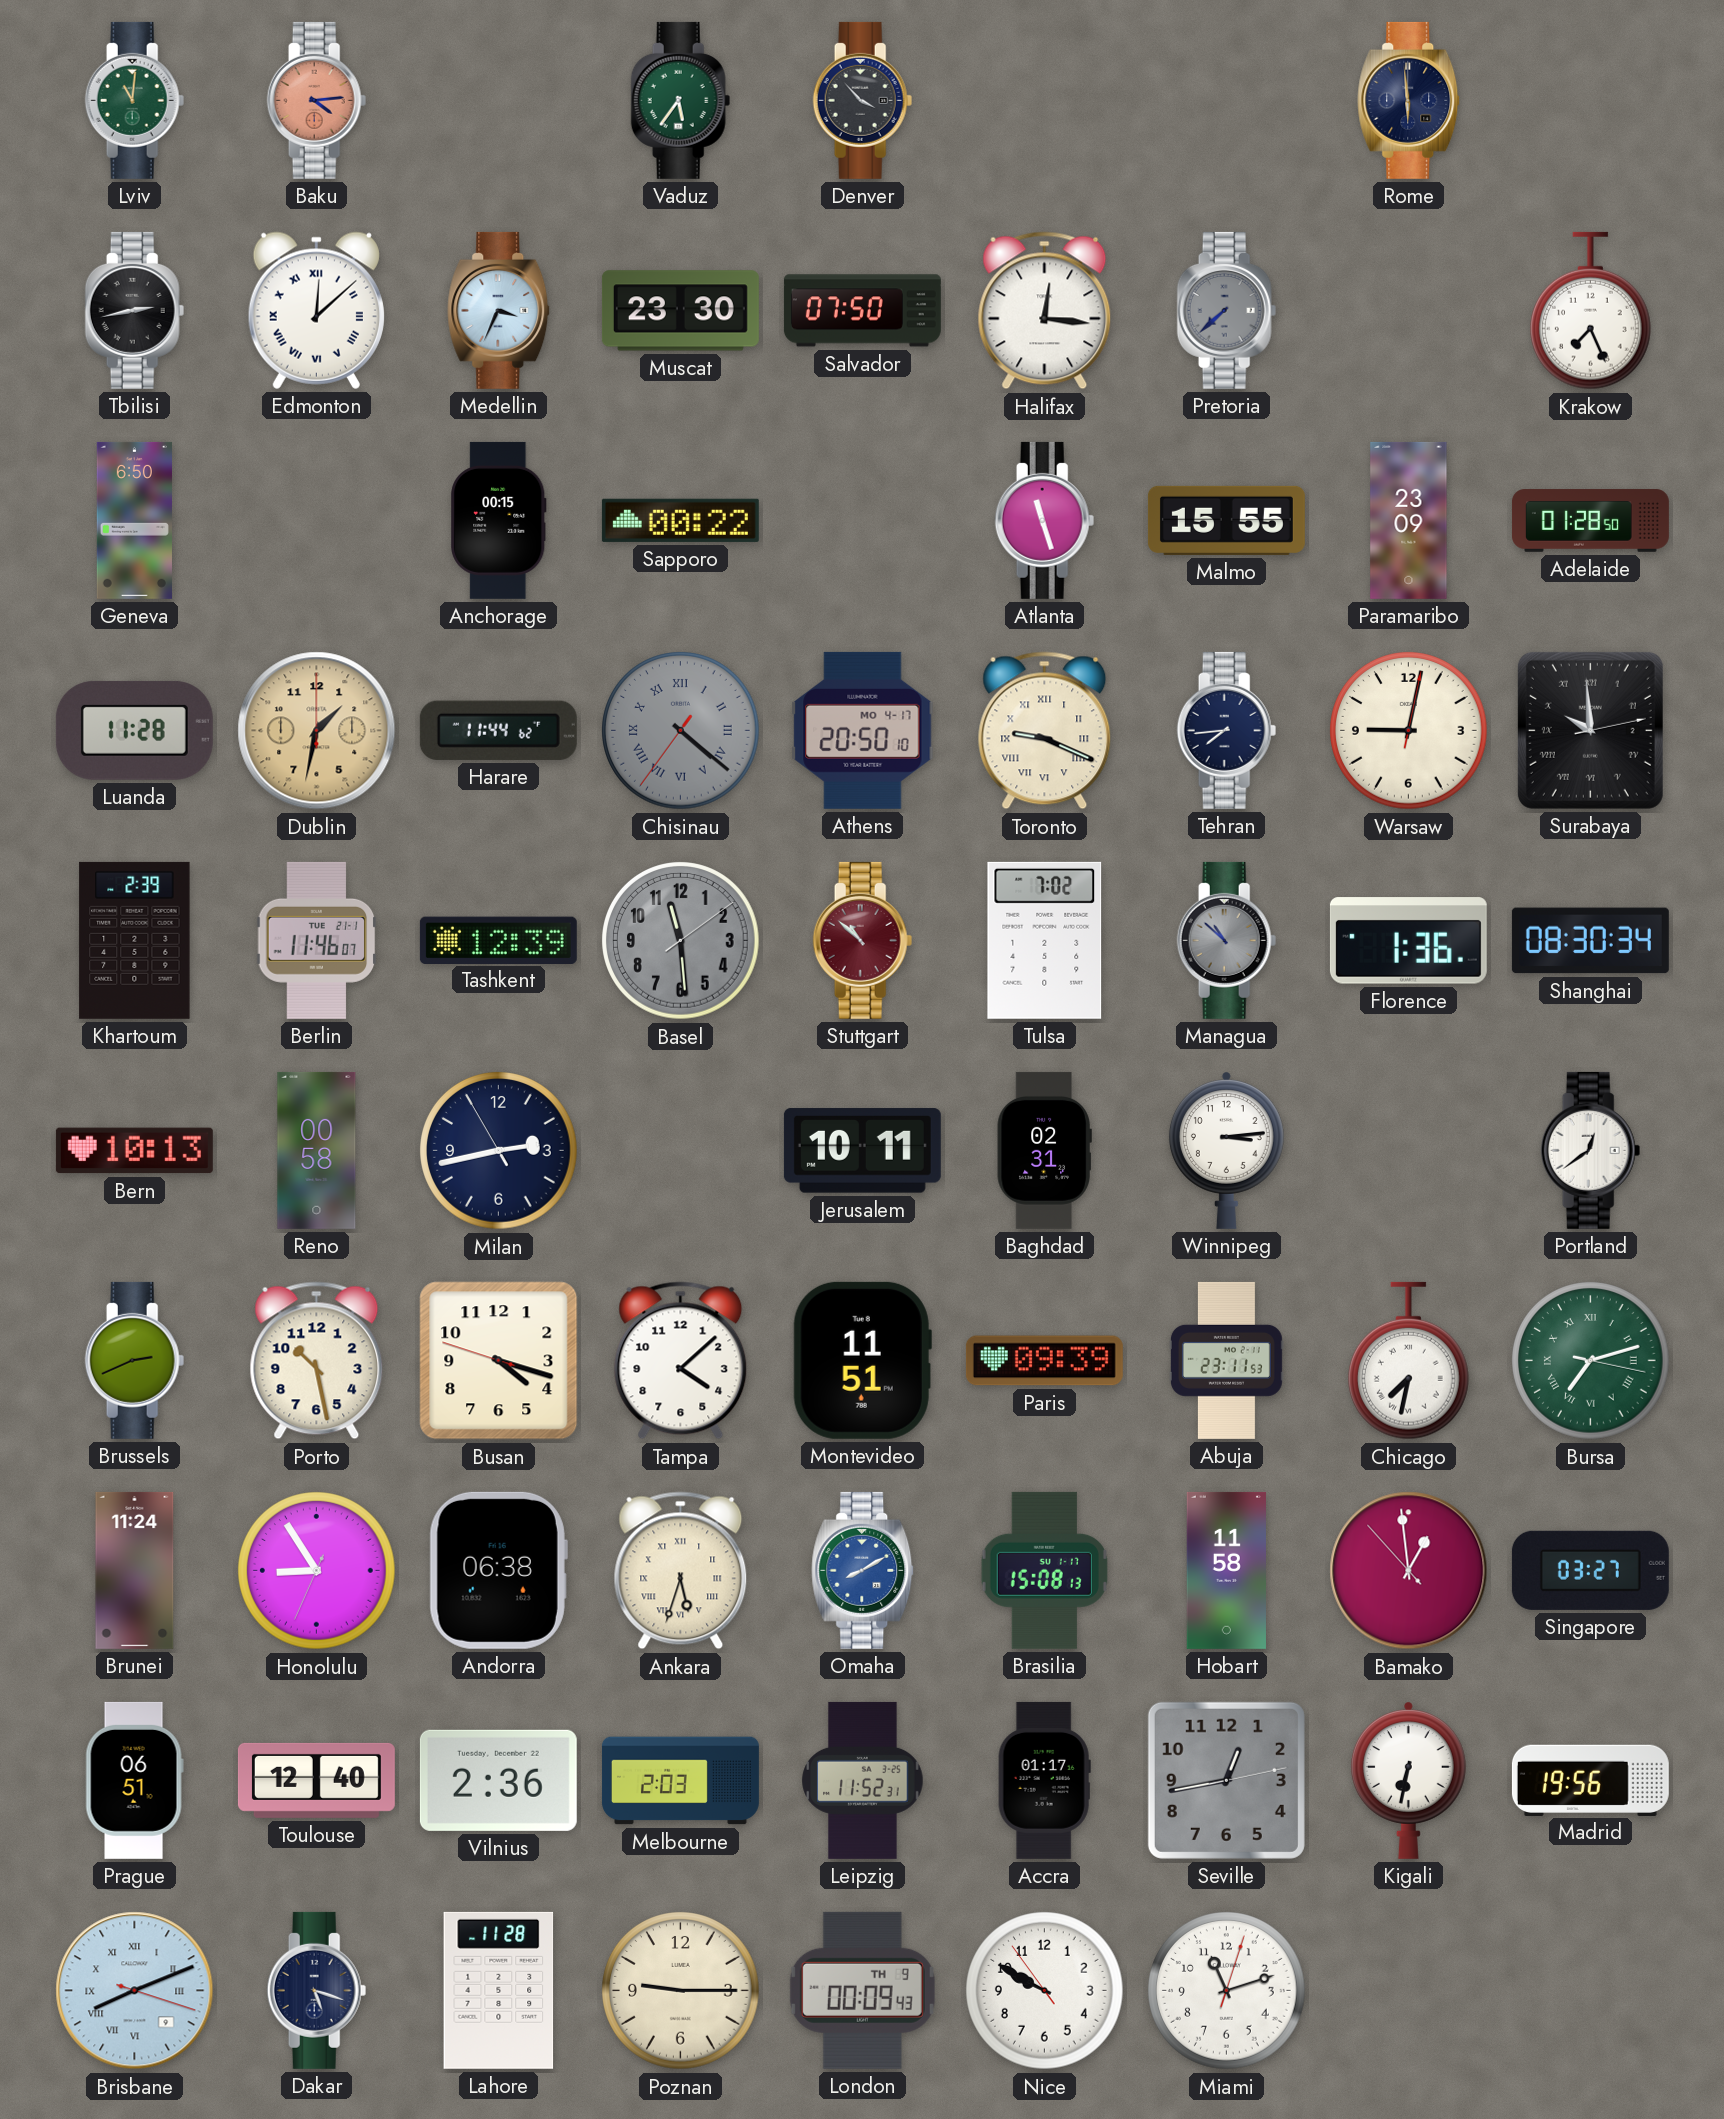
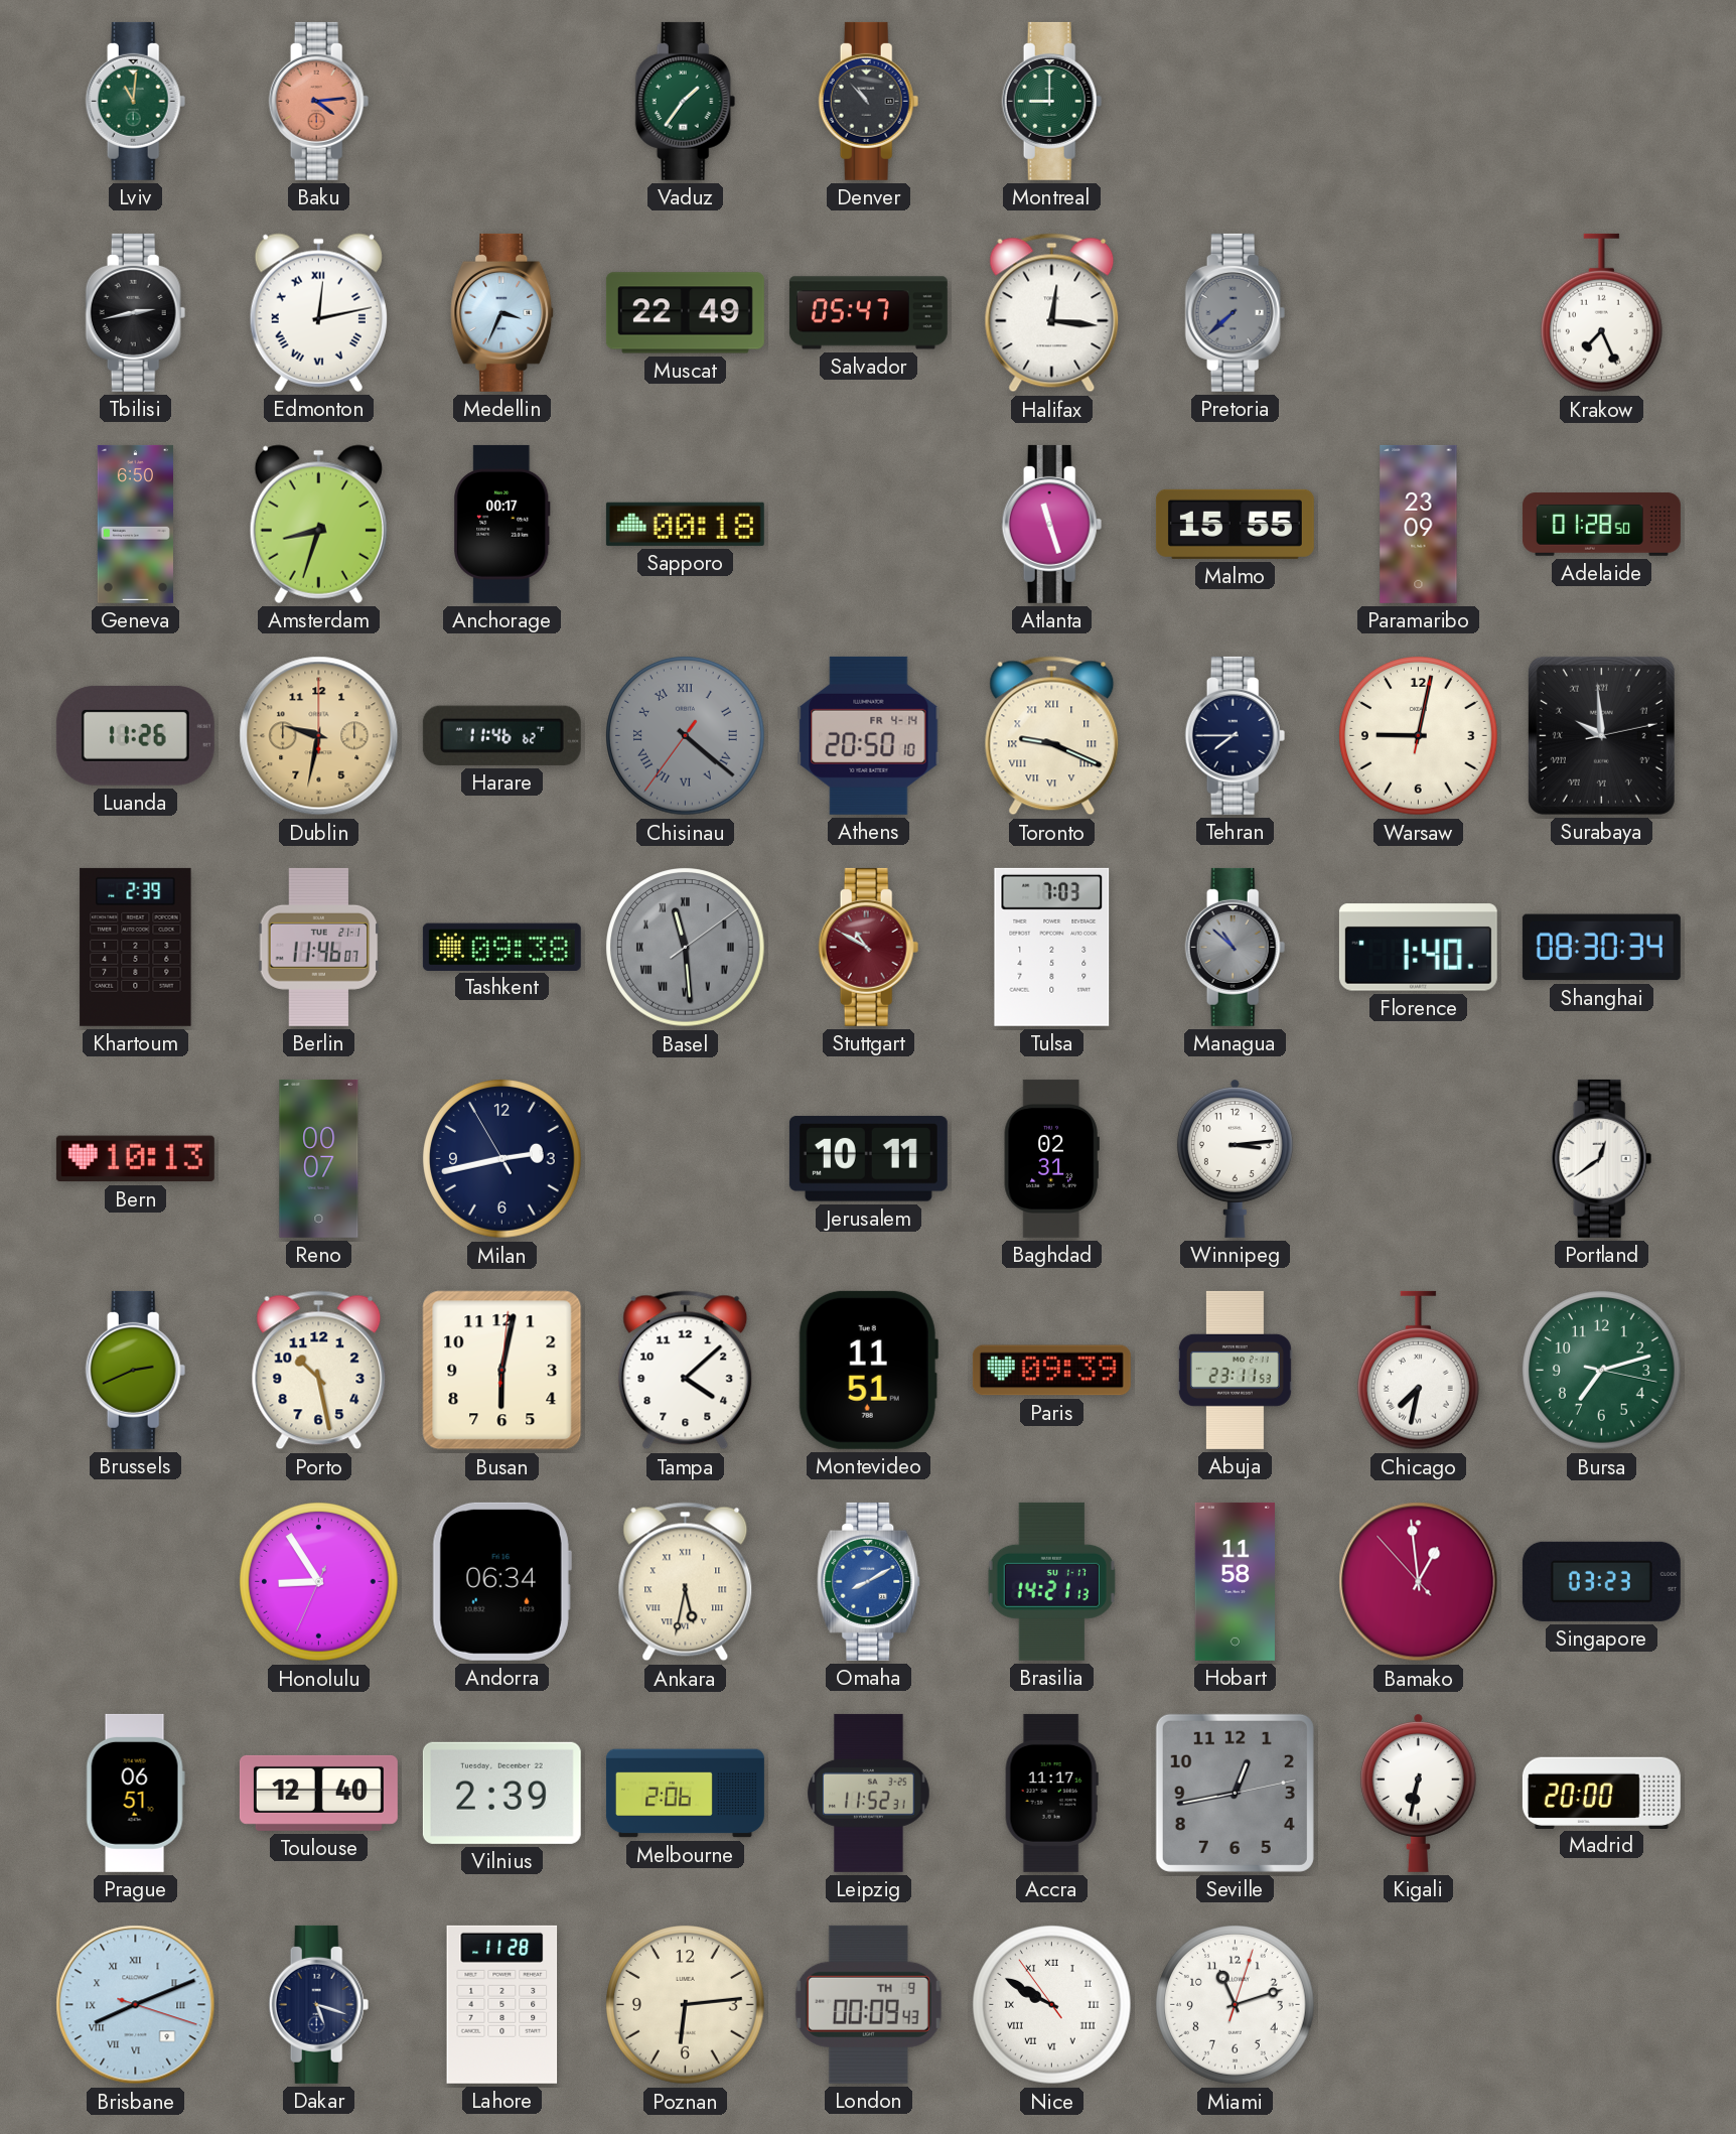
Vaduz: 5:36 -> 1:36 (686, 101)
Denver: 3:53 -> 10:53 (869, 101)
Montreal: none -> 9:00 (1052, 101)
Rome: 5:59 -> none (1409, 100)
Edmonton: 12:08 -> 12:13 (318, 312)
Muscat: 23:30 -> 22:49 (685, 313)
Salvador: 07:50 -> 05:47 (868, 313)
Amsterdam: none -> 8:33 (318, 524)
Anchorage: 00:15 -> 00:17 (502, 524)
Sapporo: 00:22 -> 00:18 (685, 524)
Luanda: 11:28 -> 11:26 (135, 735)
Dublin: 1:32 -> 9:32 (319, 736)
Harare: 11:44 -> 11:46 (501, 735)
Athens date: MO 4-17 -> FR 4-14 (869, 735)
Tehran: 7:44 -> 7:45 (1236, 735)
Tashkent: 12:39 -> 09:38 (501, 947)
Basel numerals: Arabic -> Roman (686, 948)
Stuttgart: 10:52 -> 10:50 (869, 947)
Tulsa: 7:02 -> 7:03 (1052, 947)
Florence: 1:36 -> 1:40 (1418, 948)
Reno: 00:58 -> 00:07 (319, 1158)
Busan: 4:17 -> 6:02 (502, 1371)
Bursa numerals: Roman -> Arabic (1602, 1371)
Brunei: 11:24 -> none (135, 1570)
Andorra: 06:38 -> 06:34 (501, 1581)
Ankara: 5:33 -> 5:32 (686, 1582)
Brasilia: 15:08 -> 14:21 (1051, 1581)
Singapore: 03:27 -> 03:23 (1601, 1581)
Vilnius: 2:36 -> 2:39 (501, 1793)
Melbourne: 2:03 -> 2:06 (685, 1794)
Accra: 01:17 -> 11:17 (1051, 1793)
Madrid: 19:56 -> 20:00 (1601, 1793)
Poznan: 9:15 -> 6:14 (686, 2005)
Nice numerals: Arabic -> Roman (1052, 2005)
